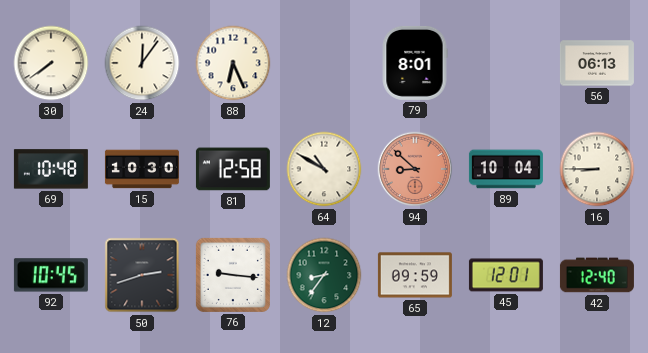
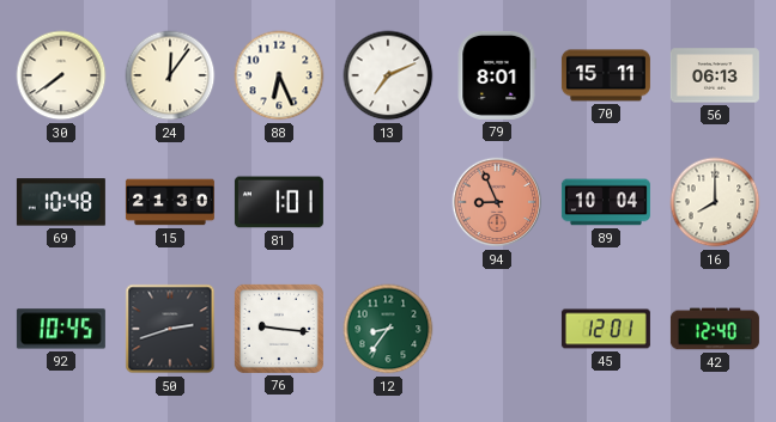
13: none -> 7:11 (388, 75)
70: none -> 15:11 (606, 75)
15: 10:30 -> 21:30 (170, 202)
81: 12:58 -> 1:01 (279, 202)
64: 10:50 -> none (324, 169)
94: 8:52 -> 8:56 (497, 202)
16: 8:45 -> 8:00 (715, 202)
65: 09:59 -> none (415, 275)
